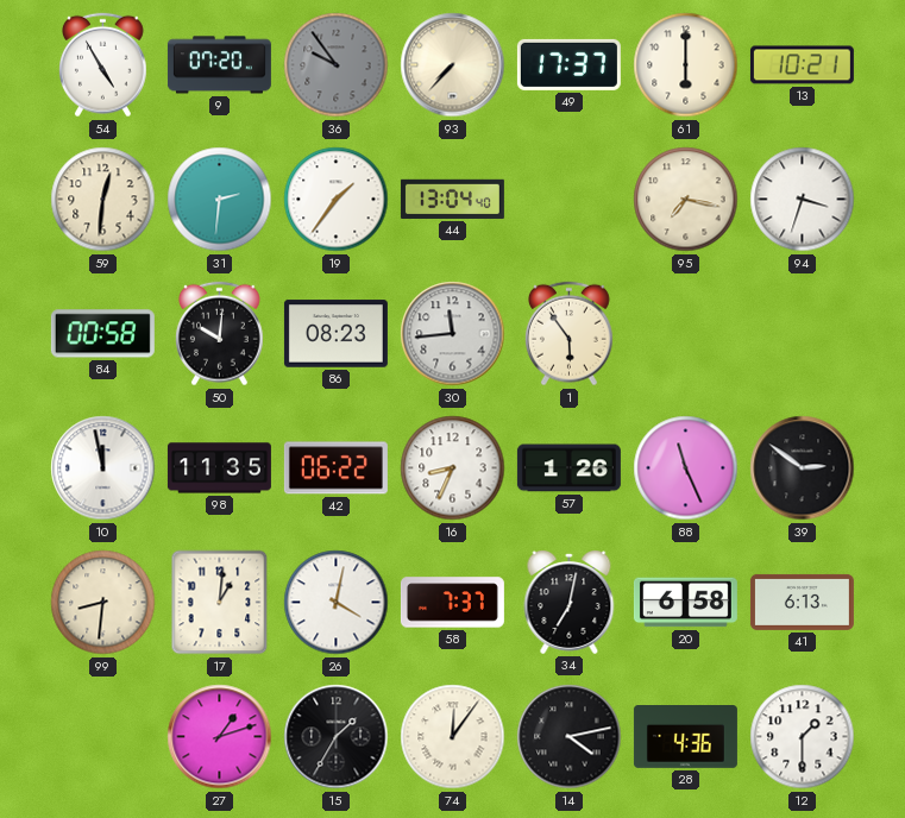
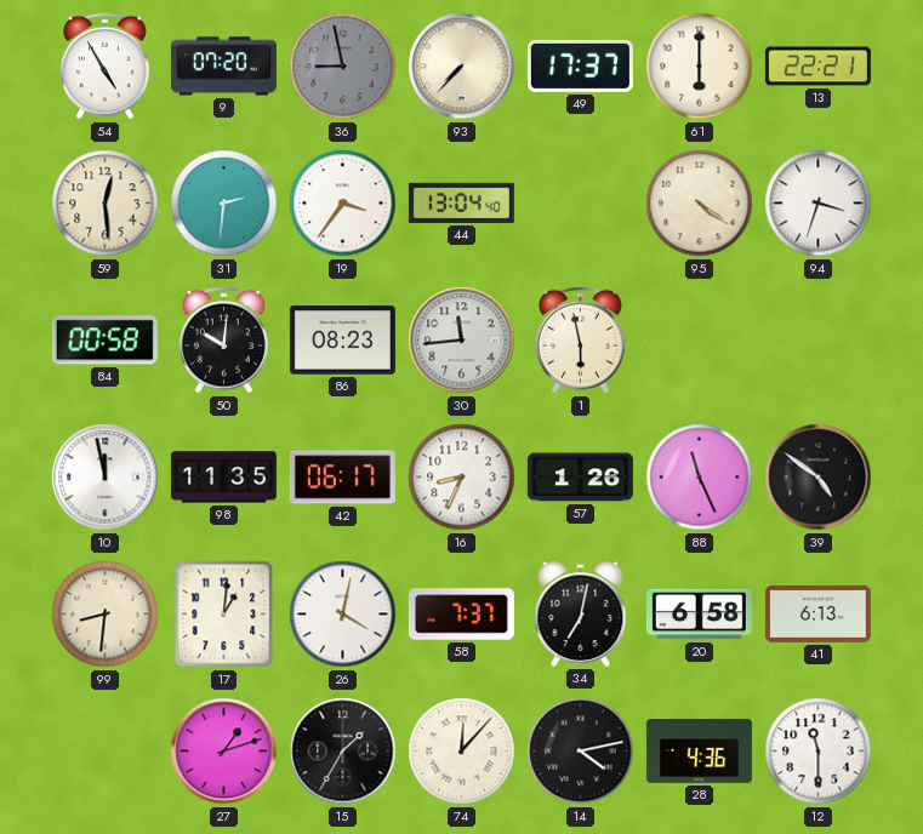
36: 9:54 -> 8:58 (343, 67)
13: 10:21 -> 22:21 (817, 67)
59: 12:31 -> 12:29 (106, 204)
19: 1:36 -> 3:36 (343, 204)
95: 7:17 -> 4:21 (700, 204)
1: 5:54 -> 5:58 (580, 341)
42: 06:22 -> 06:17 (342, 478)
39: 2:51 -> 4:51 (819, 478)
74: 12:06 -> 12:07 (462, 752)
12: 1:30 -> 11:30 (819, 752)
